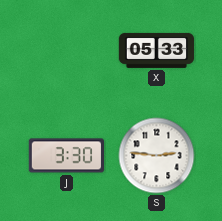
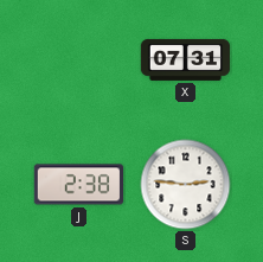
X: 05:33 -> 07:31 (186, 59)
J: 3:30 -> 2:38 (79, 185)
